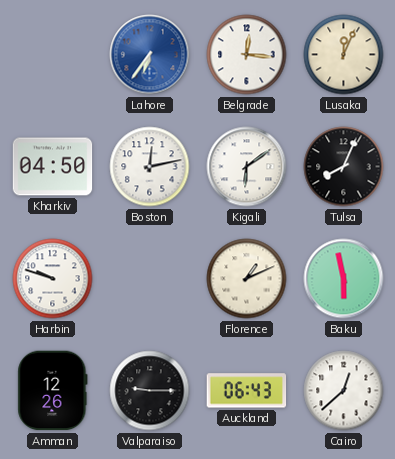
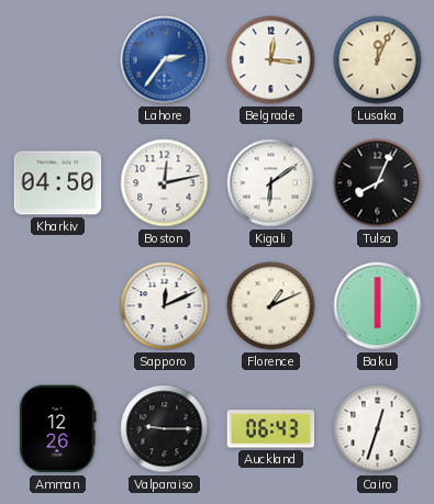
Lahore: 6:36 -> 2:36 (165, 60)
Harbin: 9:48 -> none (53, 279)
Sapporo: none -> 12:11 (165, 306)
Baku: 5:58 -> 6:00 (378, 306)
Cairo: 12:38 -> 12:33 (378, 429)
